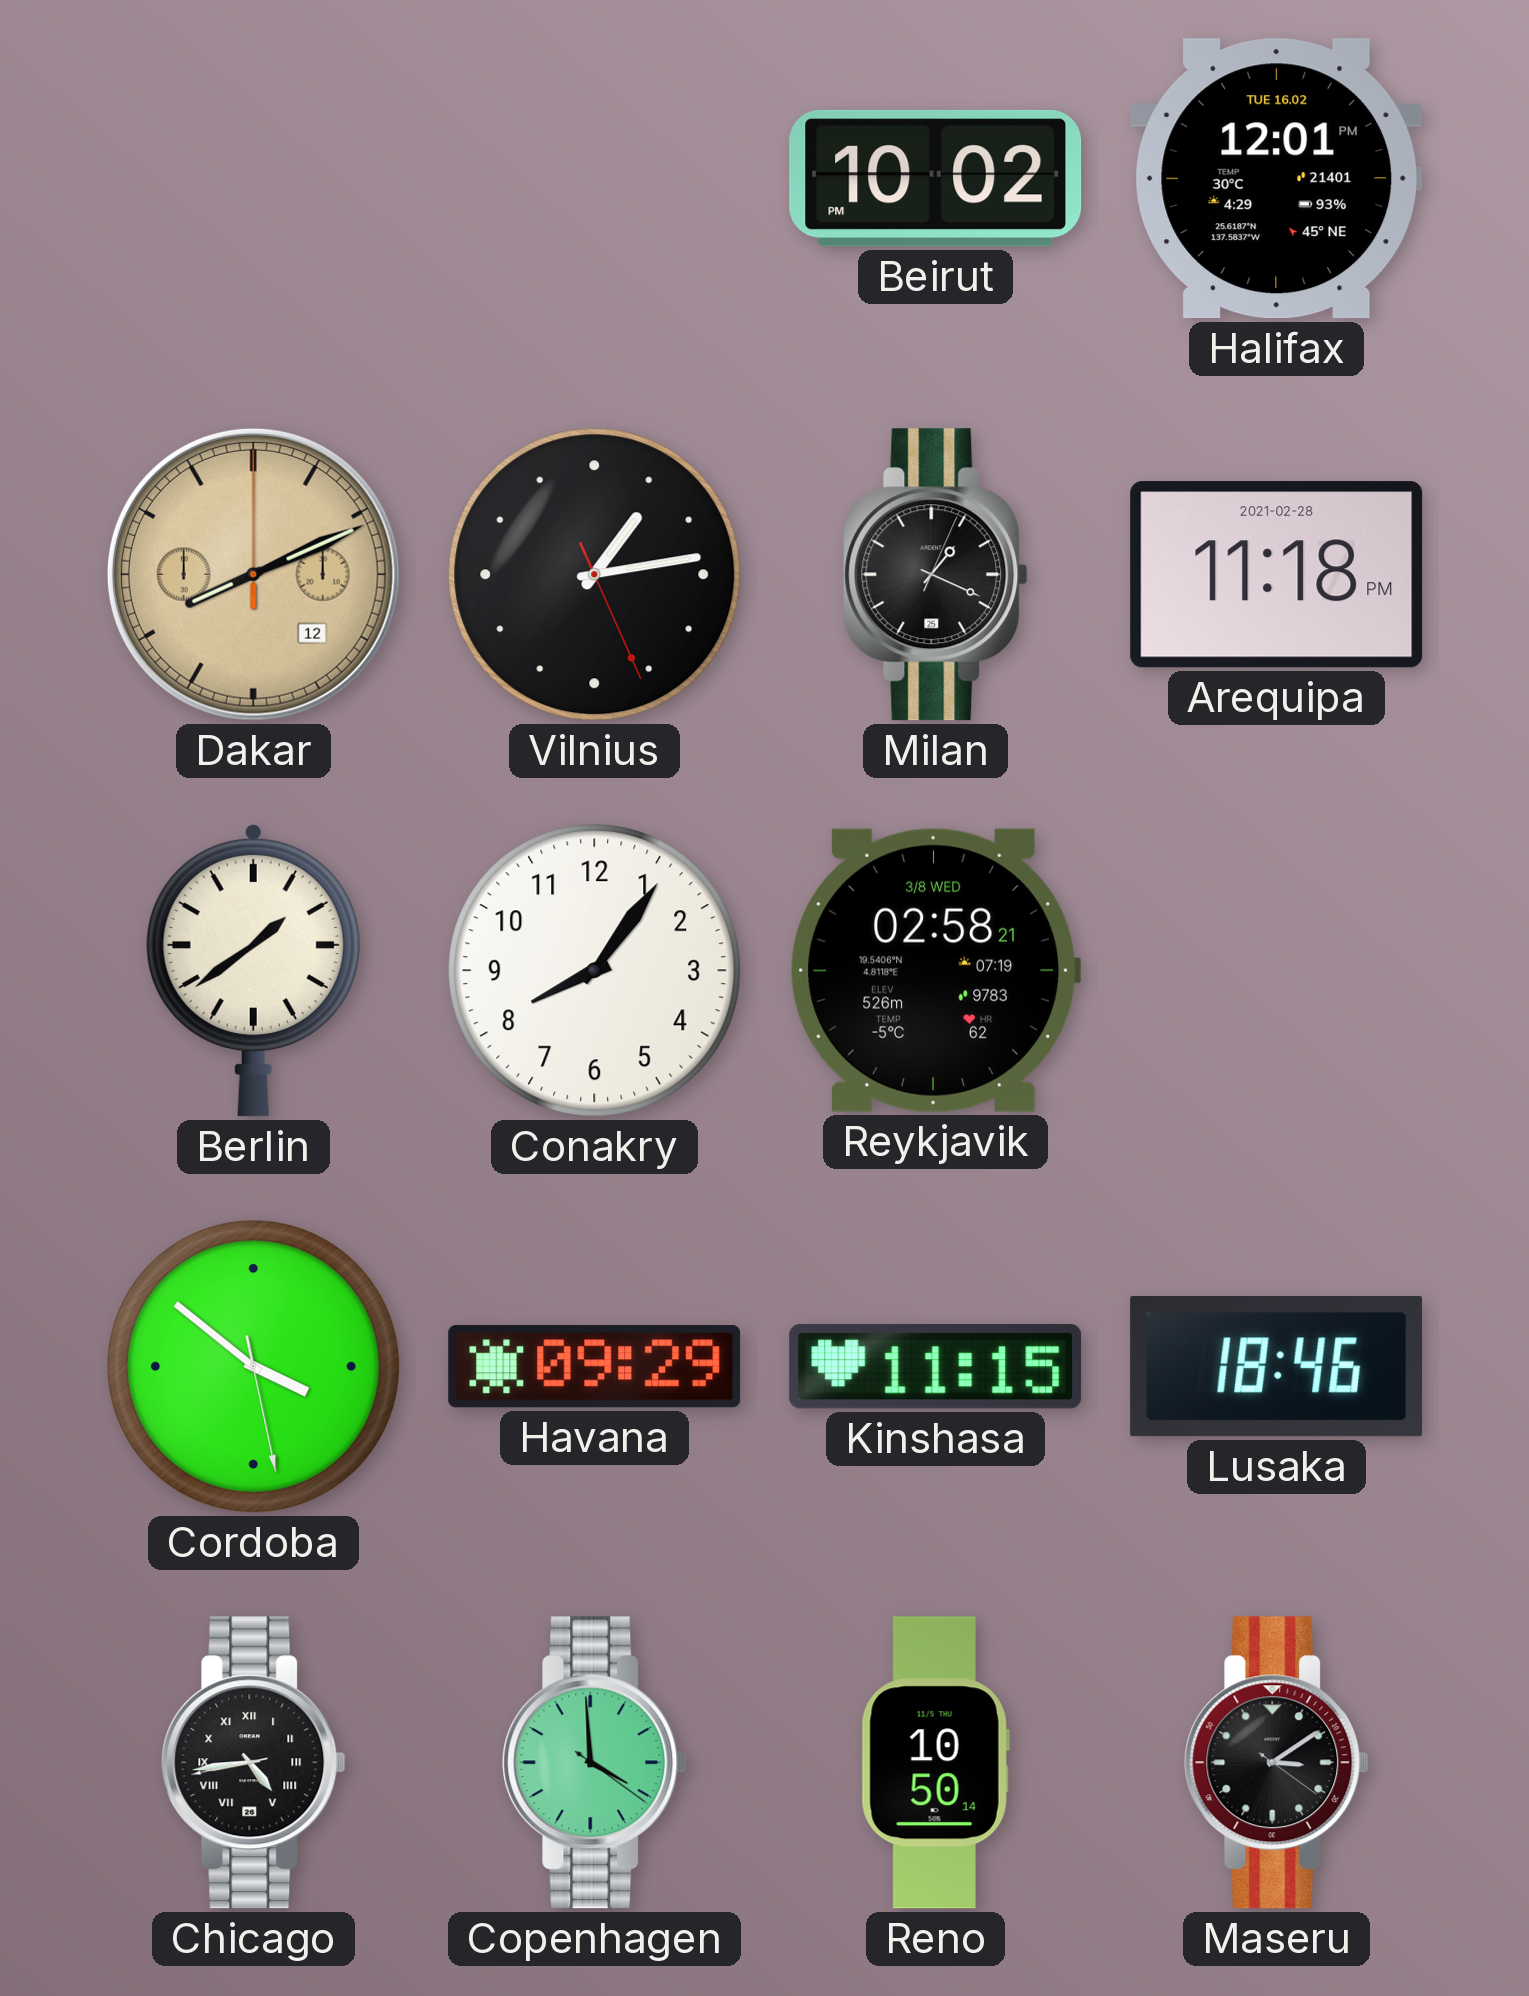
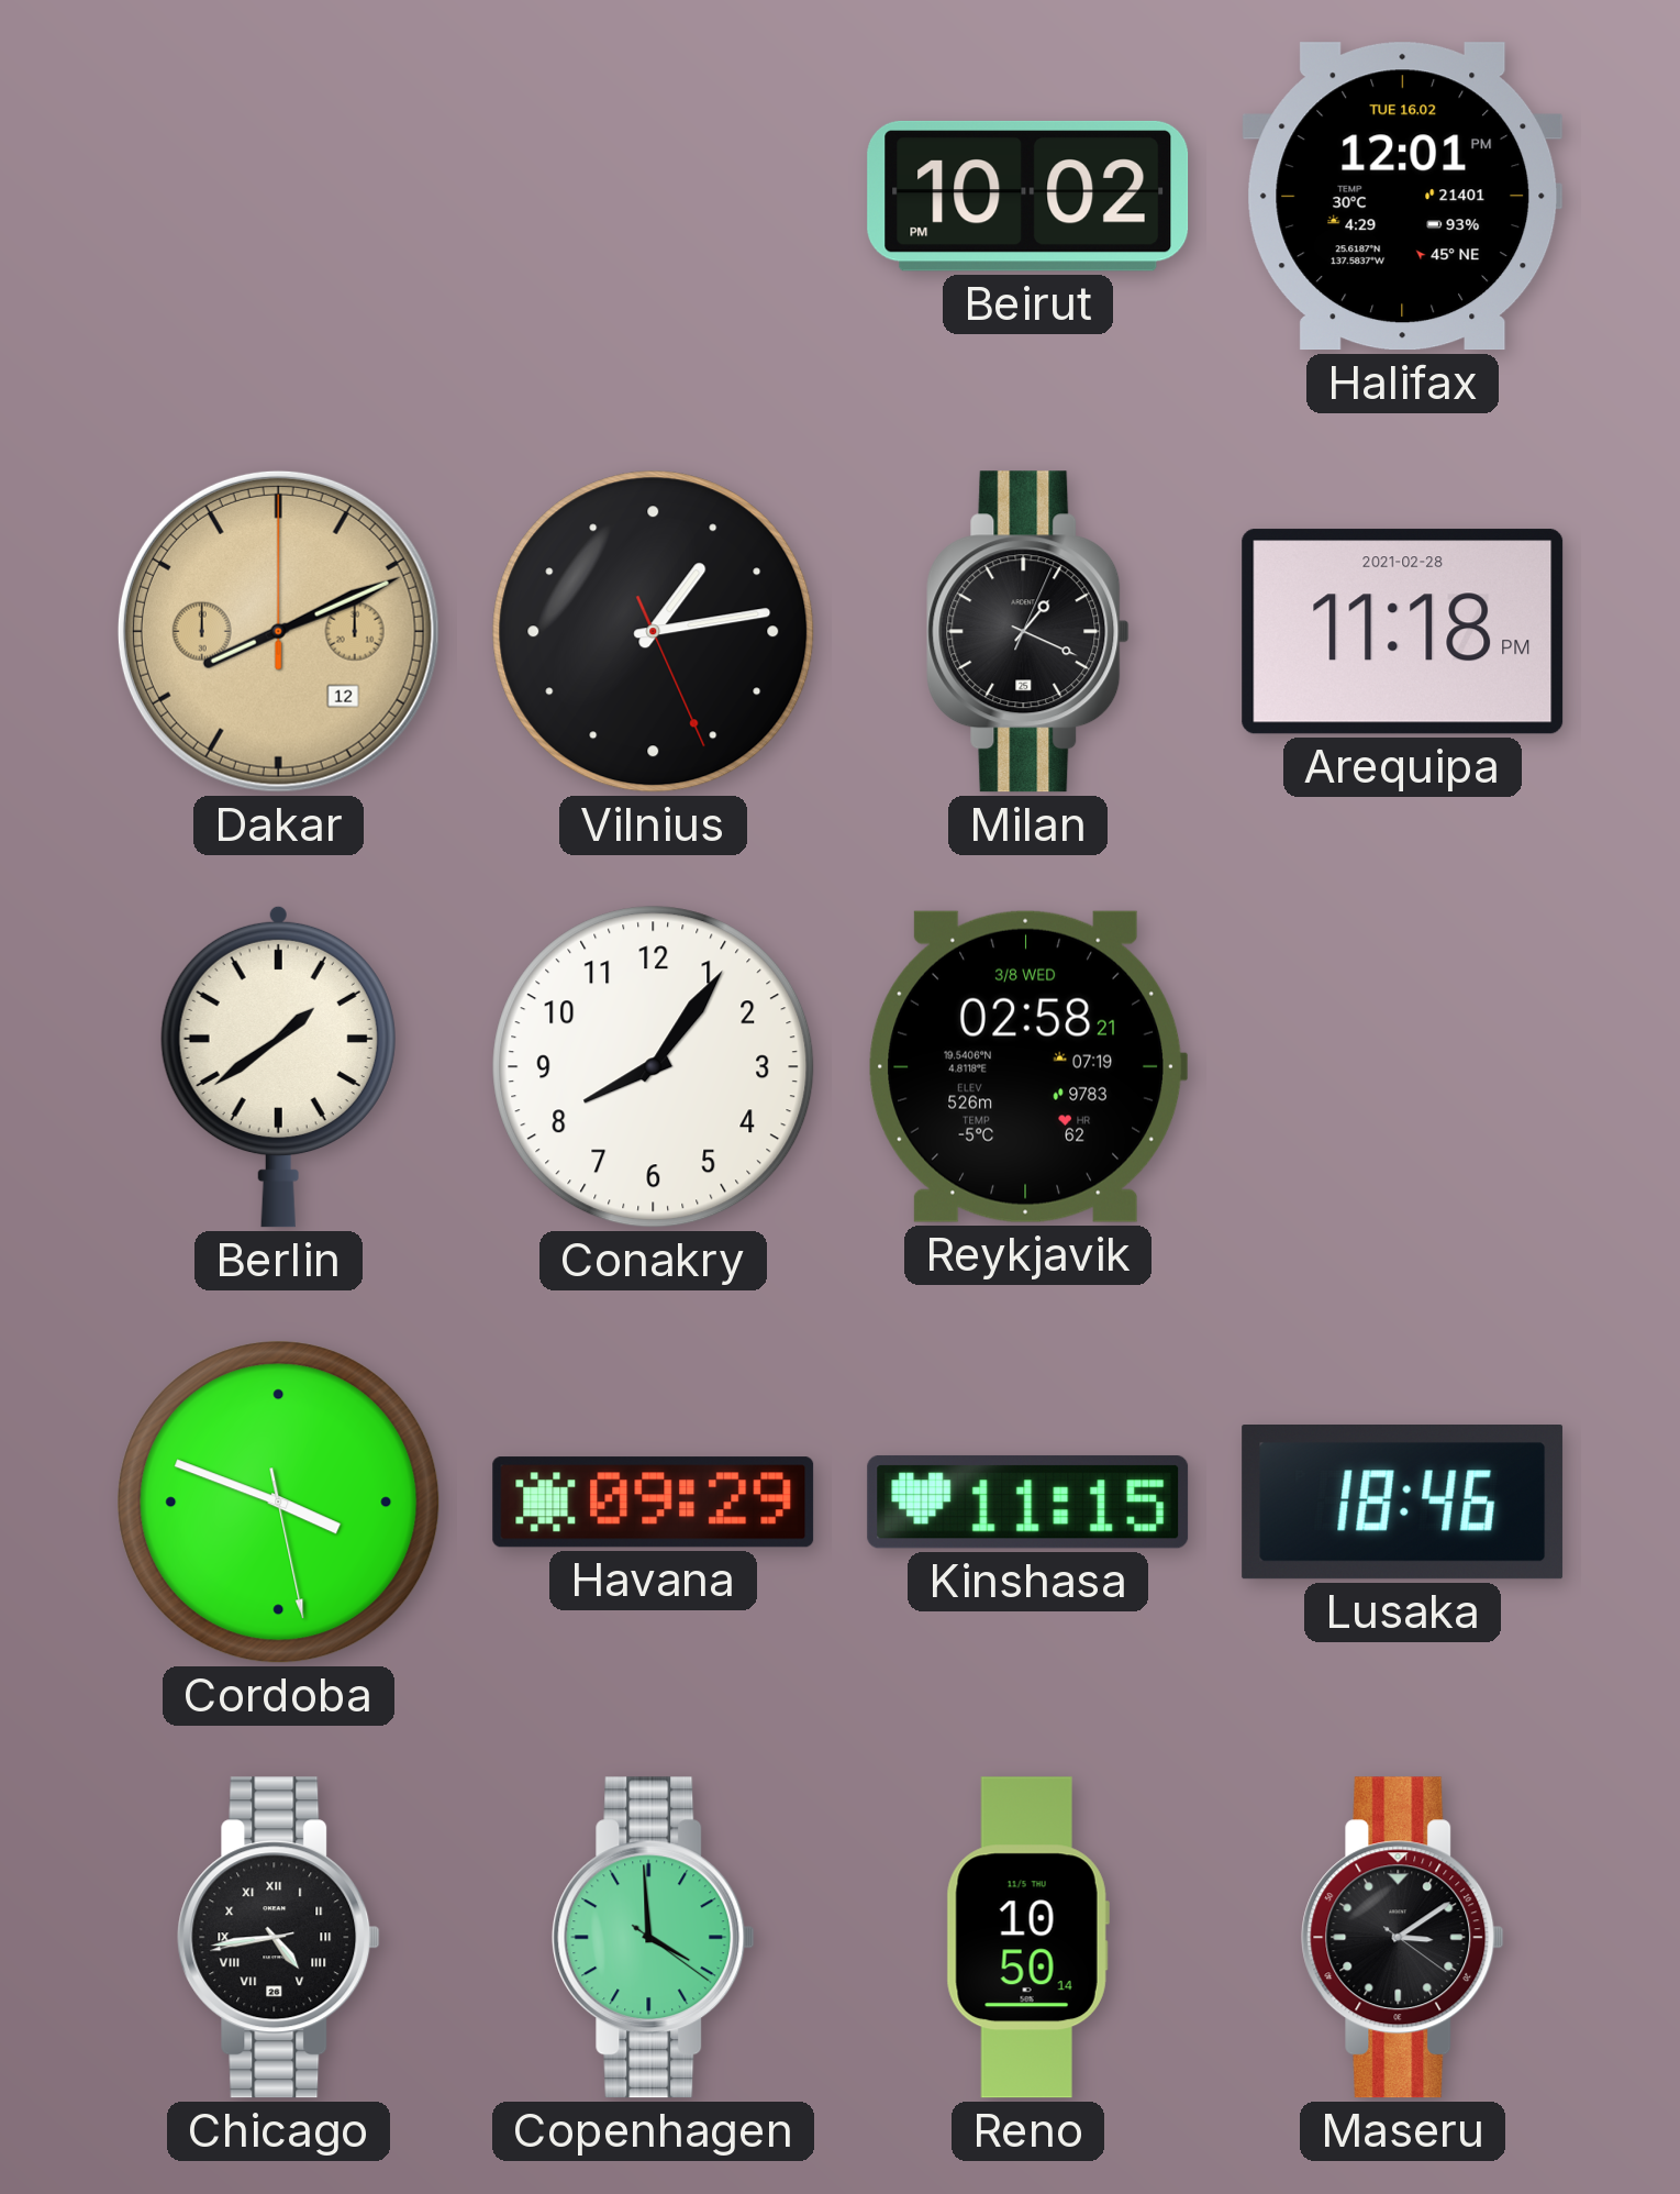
Cordoba: 3:51 -> 3:48 (279, 1503)
